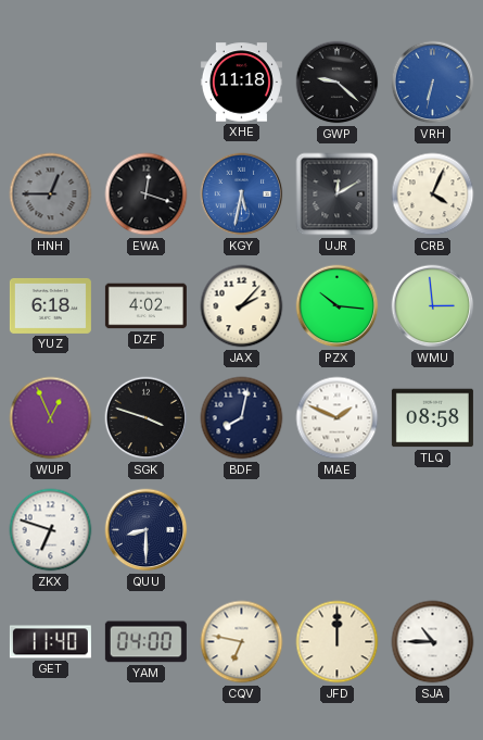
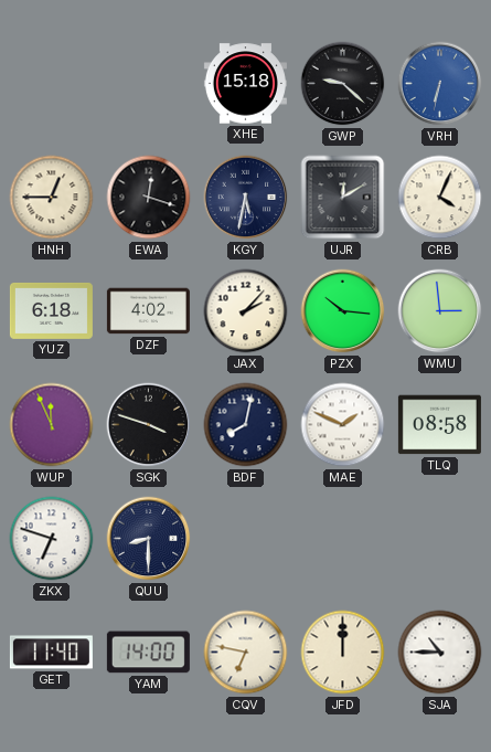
XHE: 11:18 -> 15:18 (245, 84)
HNH dial: grey -> cream (52, 198)
KGY dial: blue -> navy (246, 198)
WUP: 12:56 -> 11:56 (52, 425)
YAM: 04:00 -> 14:00 (148, 653)
